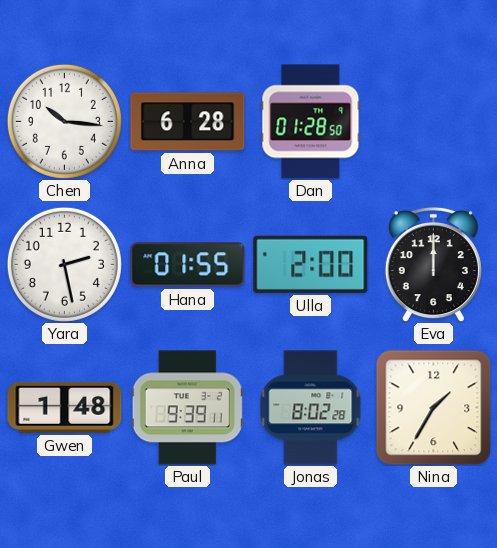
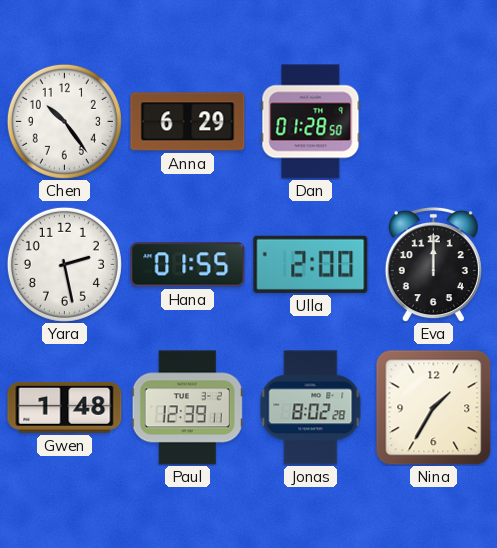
Chen: 10:16 -> 10:24 (64, 121)
Anna: 6:28 -> 6:29 (188, 122)
Paul: 9:39 -> 12:39 (187, 408)
